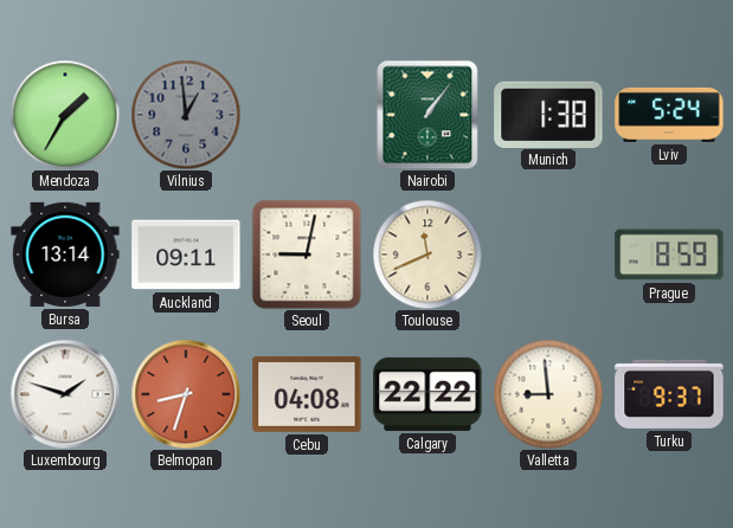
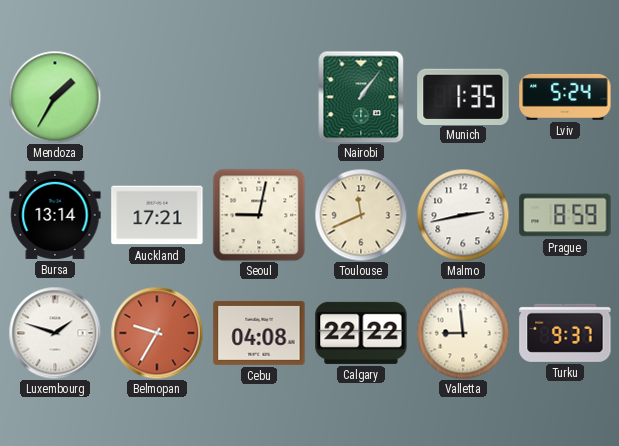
Vilnius: 12:59 -> none (186, 115)
Munich: 1:38 -> 1:35 (463, 96)
Auckland: 09:11 -> 17:21 (157, 215)
Malmo: none -> 2:43 (463, 215)
Belmopan: 8:33 -> 9:35 (157, 333)
